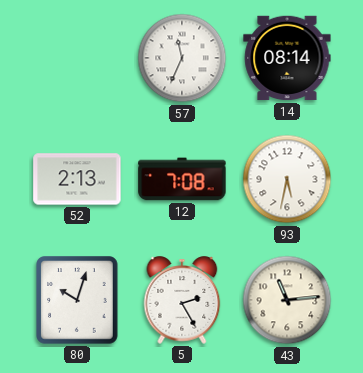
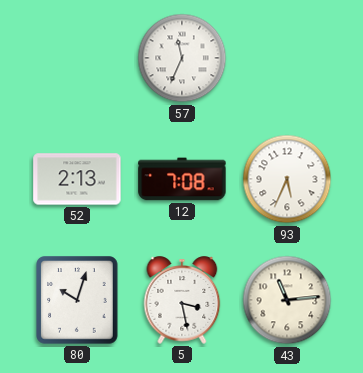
14: 08:14 -> none (287, 58)
93: 5:32 -> 5:34 (287, 179)
5: 2:25 -> 3:28 (182, 300)
